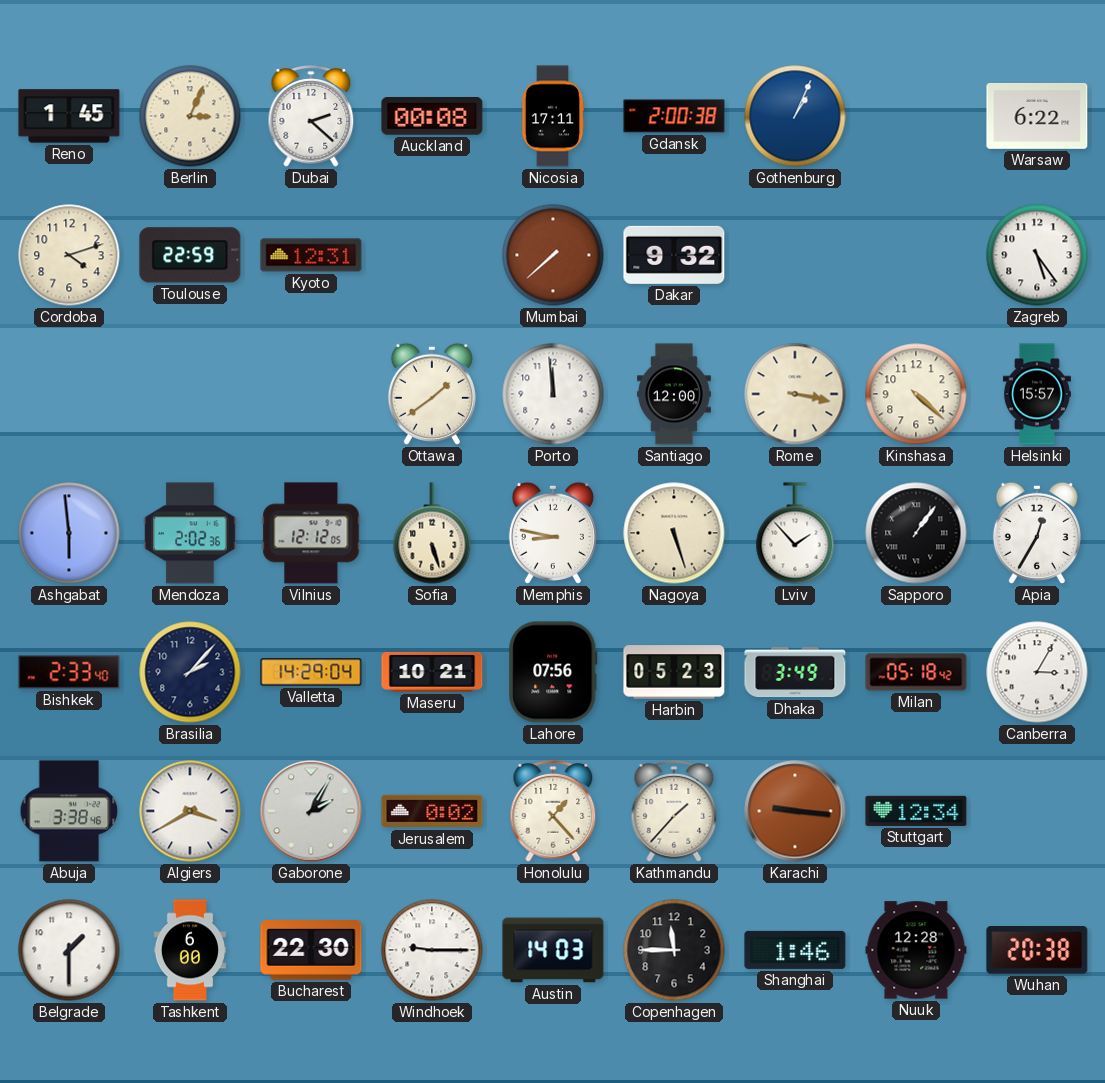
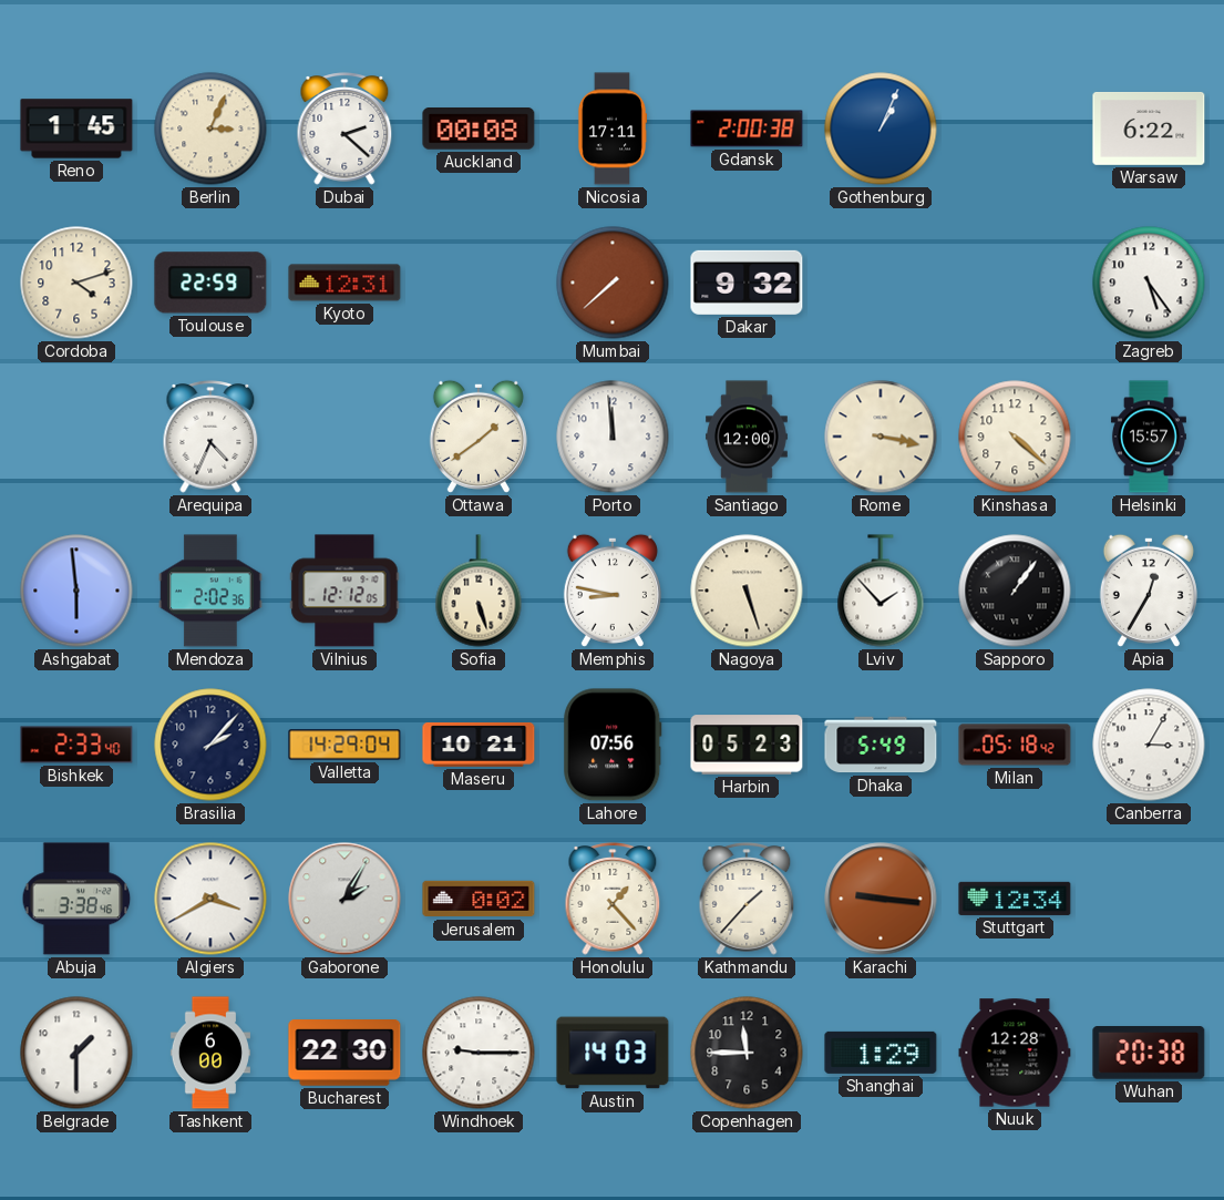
Arequipa: none -> 4:34 (210, 437)
Dhaka: 3:49 -> 5:49 (881, 745)
Shanghai: 1:46 -> 1:29 (881, 1053)
